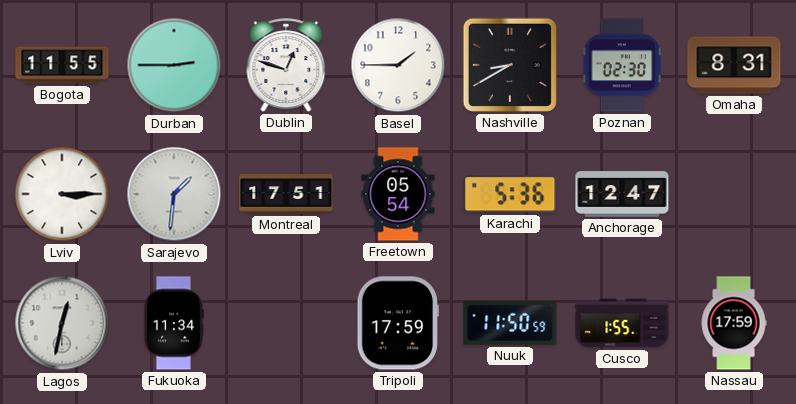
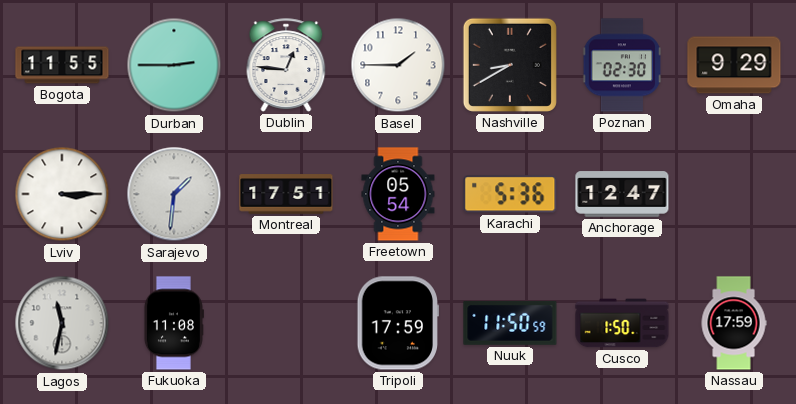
Dublin: 12:48 -> 12:46 (286, 65)
Omaha: 8:31 -> 9:29 (734, 65)
Lagos: 12:32 -> 11:32 (62, 323)
Fukuoka: 11:34 -> 11:08 (173, 323)
Cusco: 1:55 -> 1:50 (622, 323)
